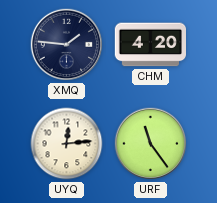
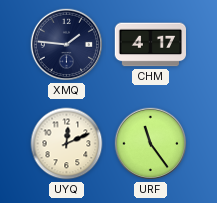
CHM: 4:20 -> 4:17 (150, 45)
UYQ: 12:14 -> 12:11 (67, 144)
